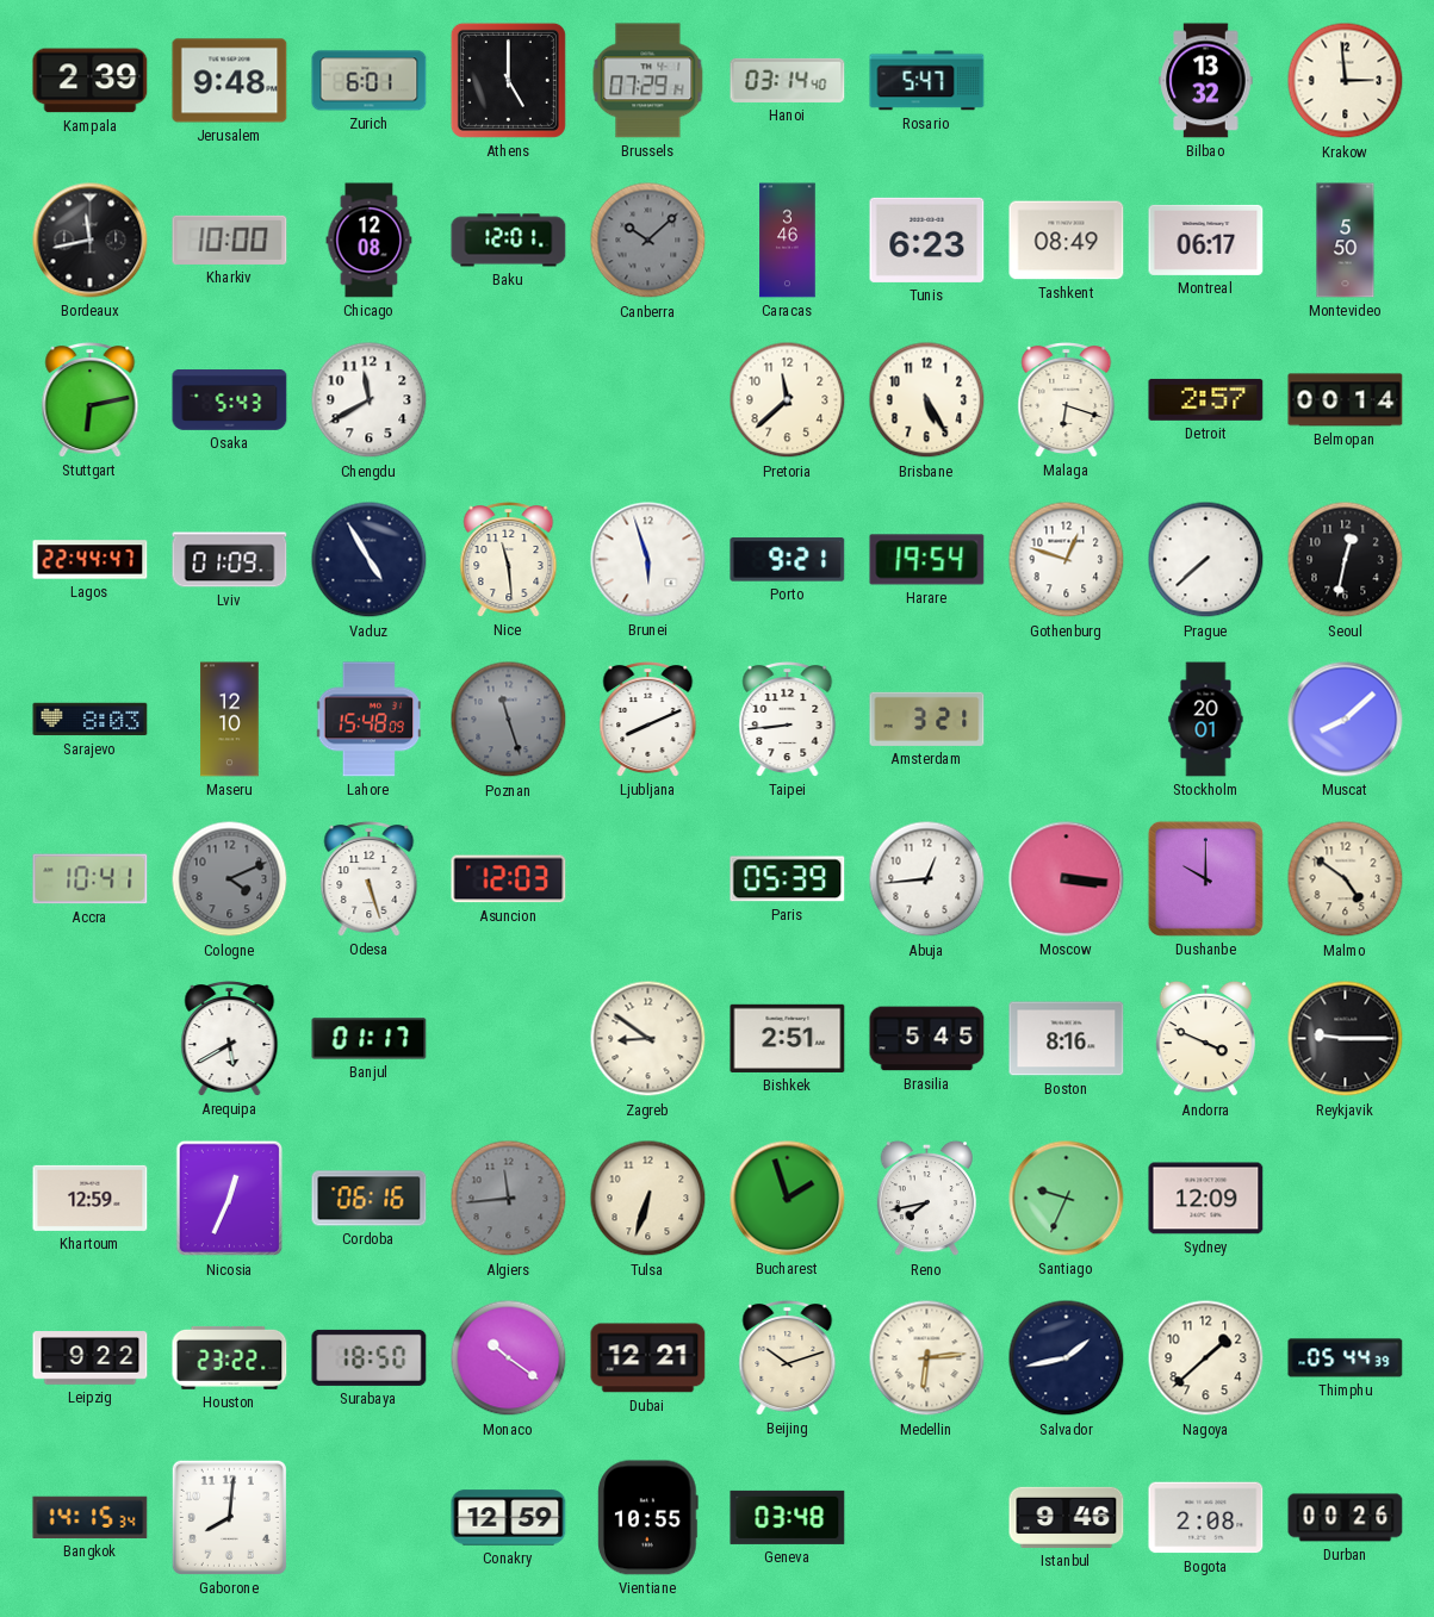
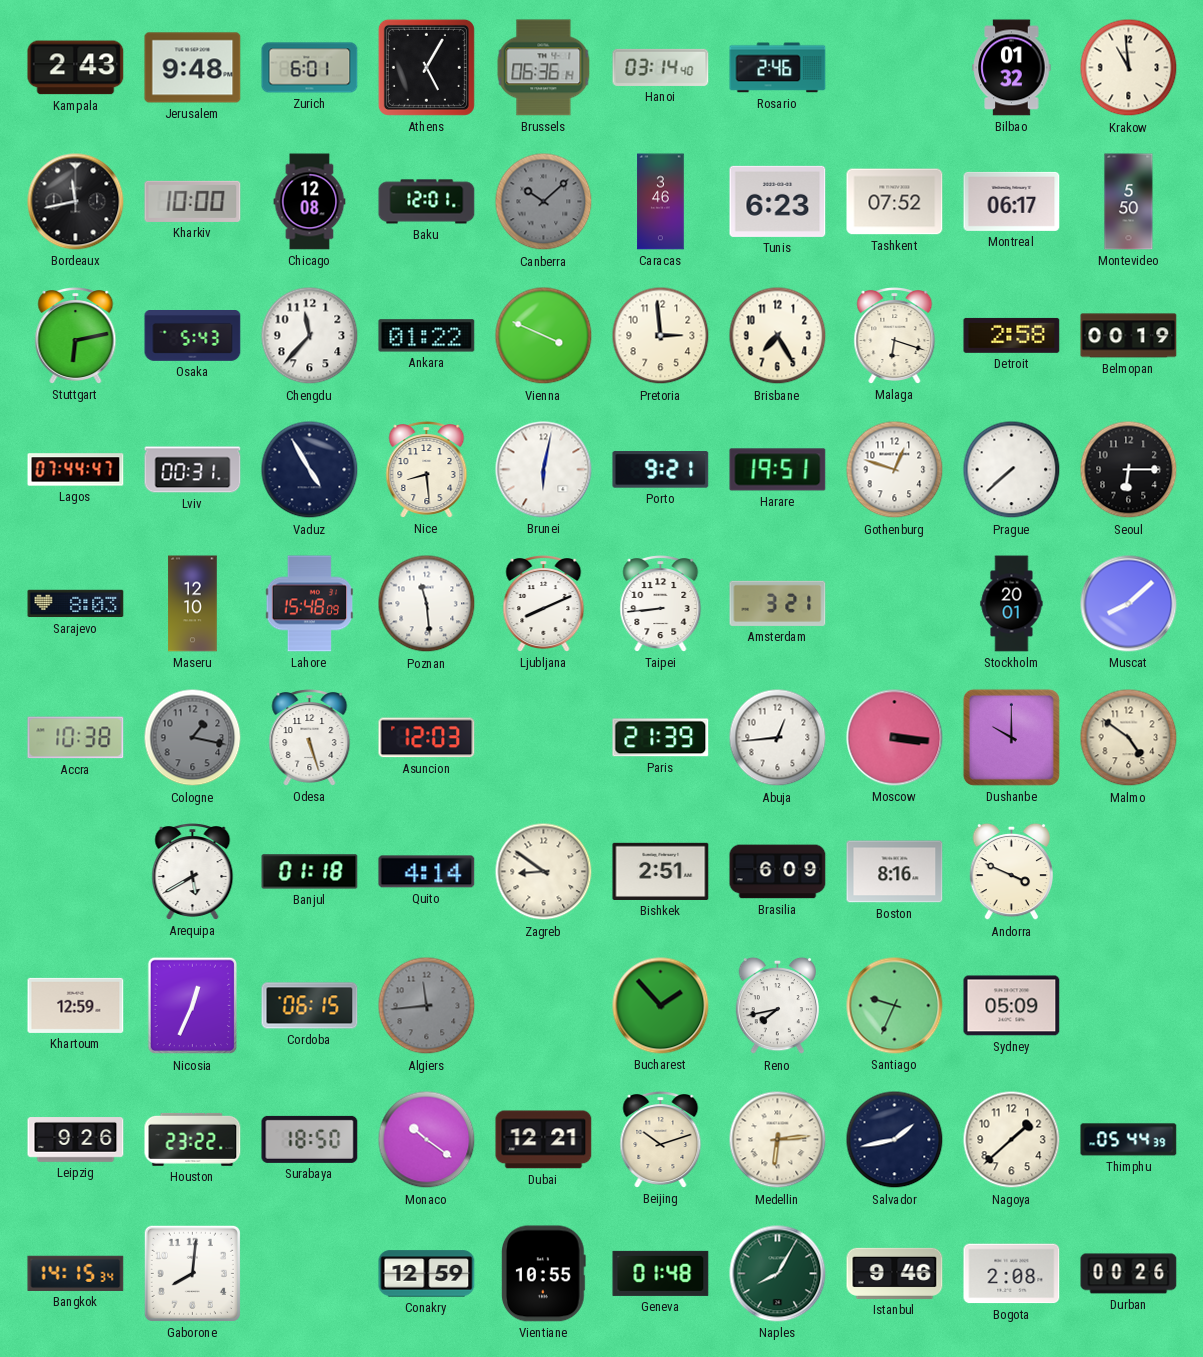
Kampala: 2:39 -> 2:43 (76, 68)
Athens: 5:00 -> 5:05 (426, 67)
Brussels: 07:29 -> 06:36 (544, 68)
Rosario: 5:47 -> 2:46 (778, 68)
Bilbao: 13:32 -> 01:32 (1012, 68)
Krakow: 2:59 -> 10:59 (1129, 68)
Tashkent: 08:49 -> 07:52 (895, 202)
Chengdu: 11:40 -> 11:37 (310, 336)
Ankara: none -> 01:22 (427, 336)
Vienna: none -> 3:49 (544, 336)
Pretoria: 11:38 -> 2:59 (661, 336)
Brisbane: 5:25 -> 7:25 (778, 336)
Detroit: 2:57 -> 2:58 (1012, 335)
Belmopan: 00:14 -> 00:19 (1129, 336)
Lagos: 22:44 -> 07:44 (76, 470)
Lviv: 01:09 -> 00:31 (193, 470)
Nice: 11:29 -> 8:29 (427, 470)
Brunei: 5:57 -> 6:02 (544, 470)
Harare: 19:54 -> 19:51 (778, 470)
Seoul: 12:32 -> 6:15 (1129, 470)
Poznan: 11:27 -> 11:29 (427, 604)
Poznan dial: grey -> white (427, 604)
Accra: 10:41 -> 10:38 (76, 738)
Cologne: 4:11 -> 1:17 (193, 738)
Paris: 05:39 -> 21:39 (661, 738)
Banjul: 01:17 -> 01:18 (310, 872)
Quito: none -> 4:14 (427, 872)
Brasilia: 5:45 -> 6:09 (778, 872)
Reykjavik: 9:15 -> none (1346, 1039)
Cordoba: 06:16 -> 06:15 (310, 1006)
Tulsa: 6:33 -> none (648, 1199)
Bucharest: 1:57 -> 1:53 (661, 1006)
Sydney: 12:09 -> 05:09 (1012, 1006)
Leipzig: 9:22 -> 9:26 (76, 1140)
Geneva: 03:48 -> 01:48 (661, 1273)
Naples: none -> 8:05 (778, 1274)
